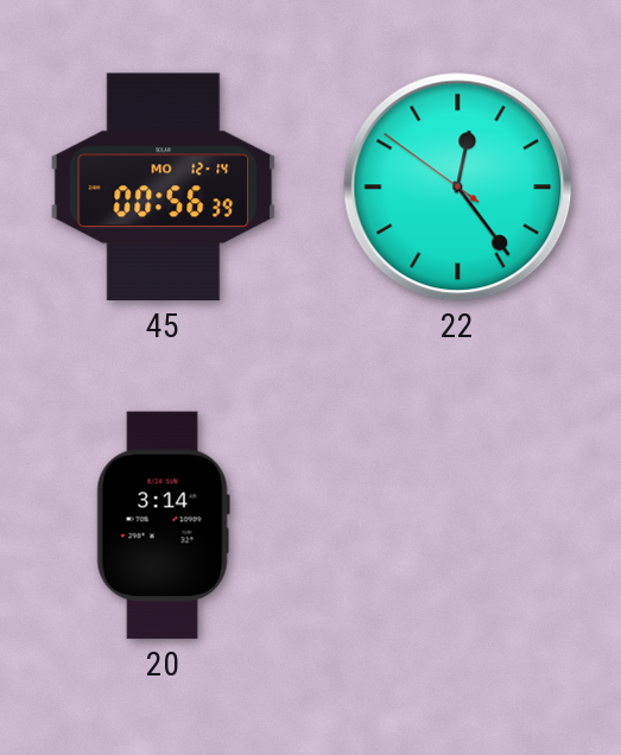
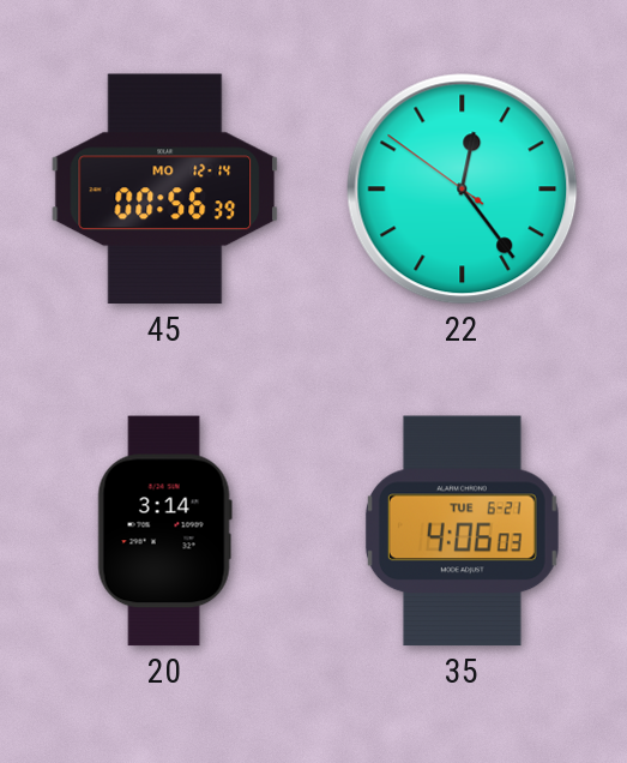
35: none -> 4:06 (462, 531)
